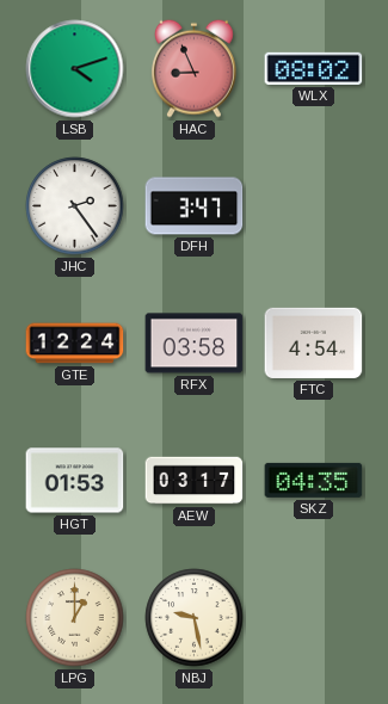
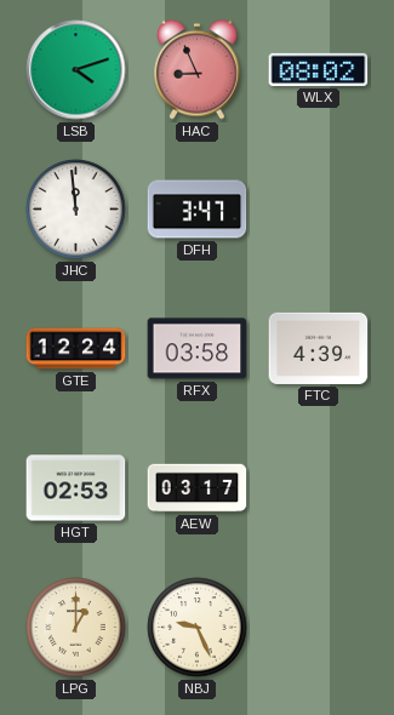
JHC: 2:24 -> 11:59 (76, 210)
FTC: 4:54 -> 4:39 (319, 348)
HGT: 01:53 -> 02:53 (76, 488)
SKZ: 04:35 -> none (314, 480)
NBJ: 9:28 -> 9:26 (198, 628)
